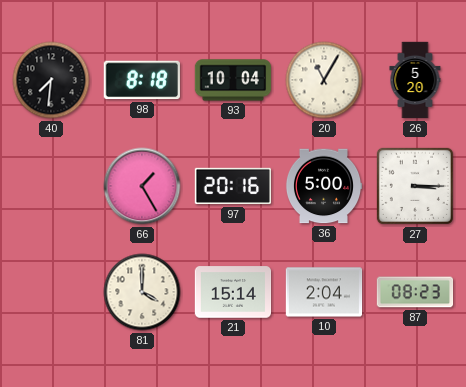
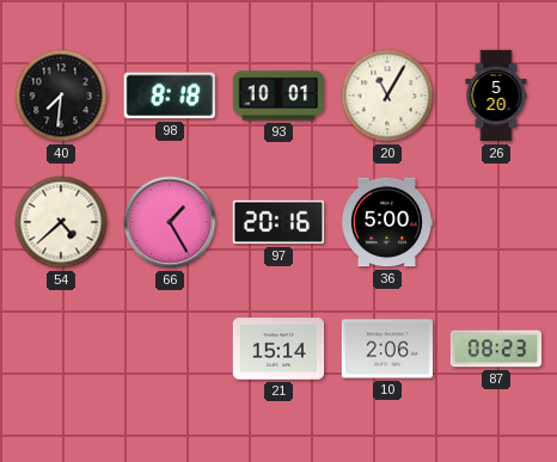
93: 10:04 -> 10:01 (278, 96)
54: none -> 4:38 (61, 222)
27: 3:15 -> none (415, 186)
81: 4:00 -> none (142, 292)
10: 2:04 -> 2:06 (387, 349)
